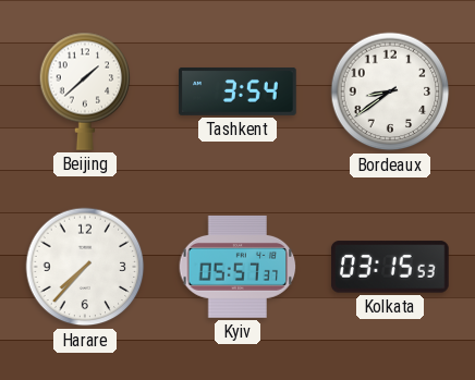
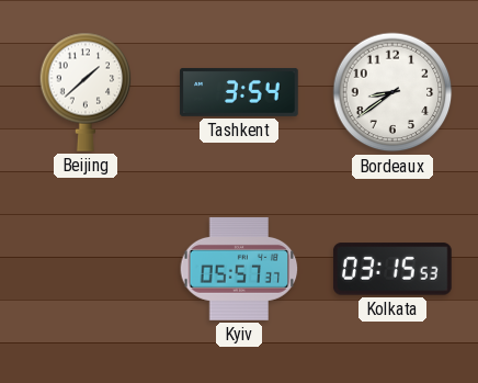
Harare: 7:37 -> none (85, 267)
